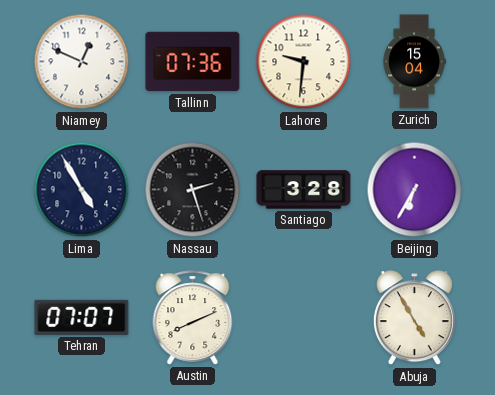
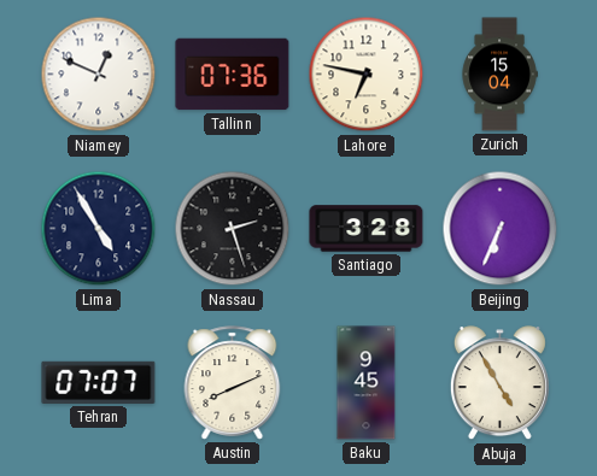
Lahore: 9:31 -> 6:47 (367, 75)
Beijing: 6:35 -> 6:34 (501, 229)
Baku: none -> 9:45 (367, 383)
